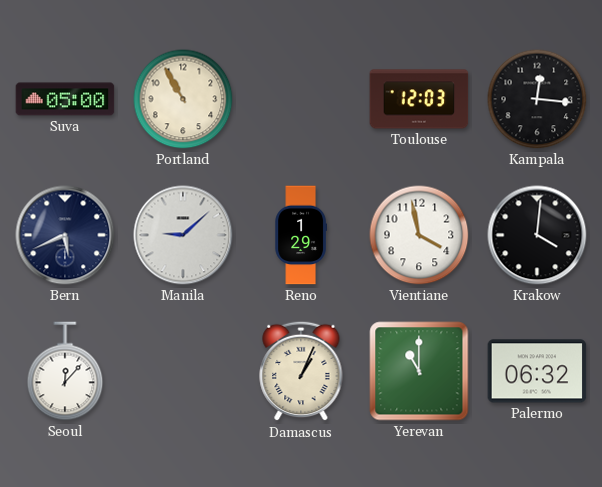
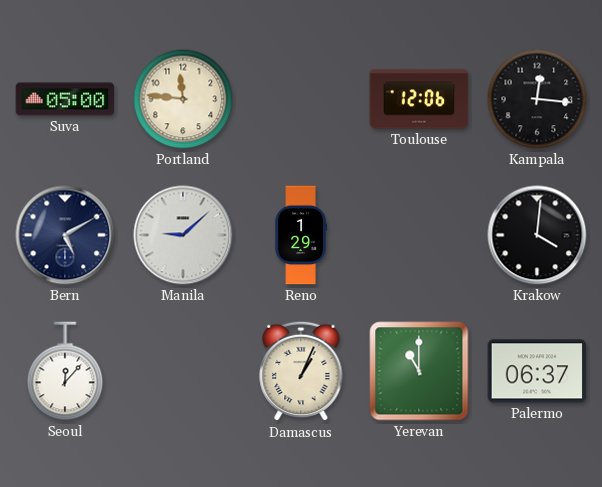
Portland: 10:55 -> 11:46 (183, 99)
Toulouse: 12:03 -> 12:06 (419, 99)
Bern: 5:41 -> 5:10 (65, 235)
Vientiane: 3:58 -> none (419, 235)
Palermo: 06:32 -> 06:37 (537, 371)
